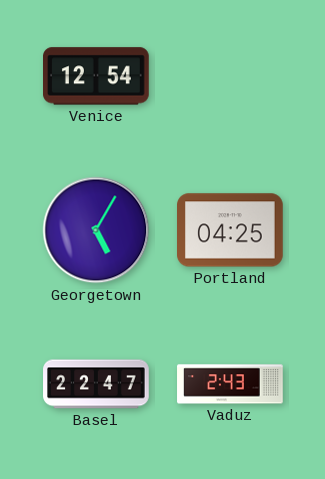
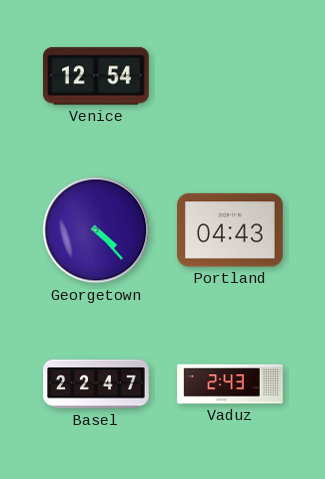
Georgetown: 5:05 -> 4:23 (96, 230)
Portland: 04:25 -> 04:43 (231, 230)
